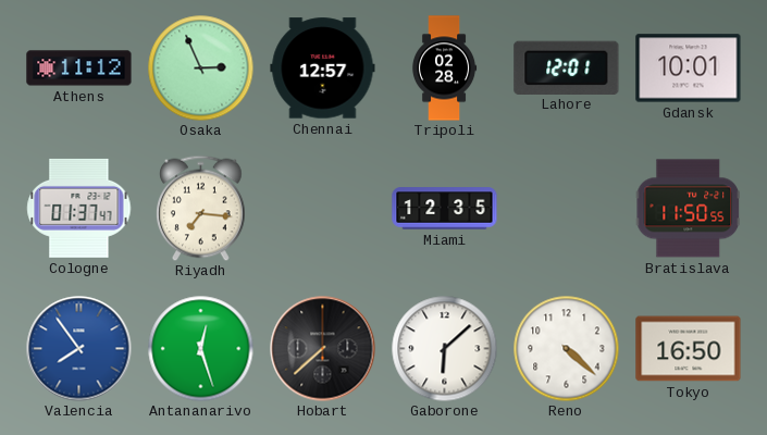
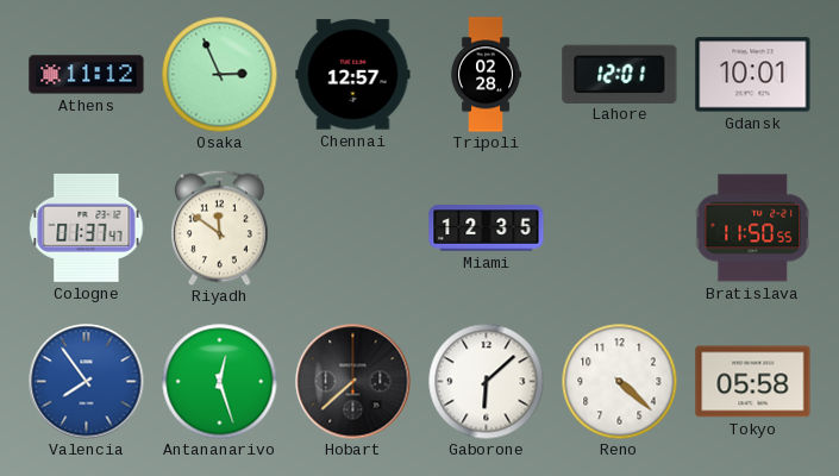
Riyadh: 7:16 -> 11:51 (220, 227)
Tokyo: 16:50 -> 05:58 (753, 382)
